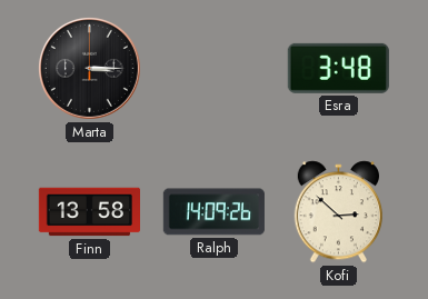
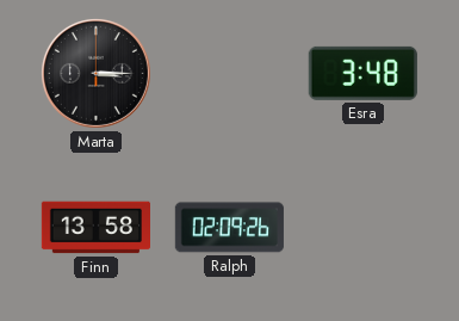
Ralph: 14:09 -> 02:09 (229, 228)
Kofi: 2:52 -> none (338, 212)
